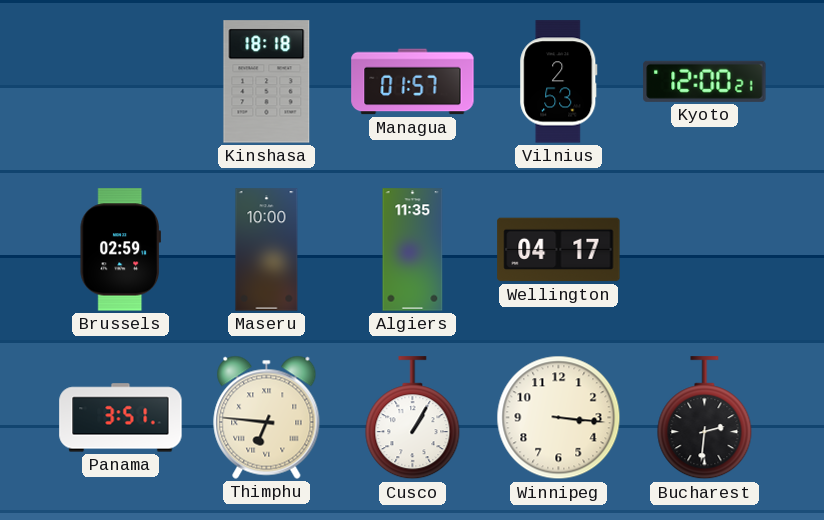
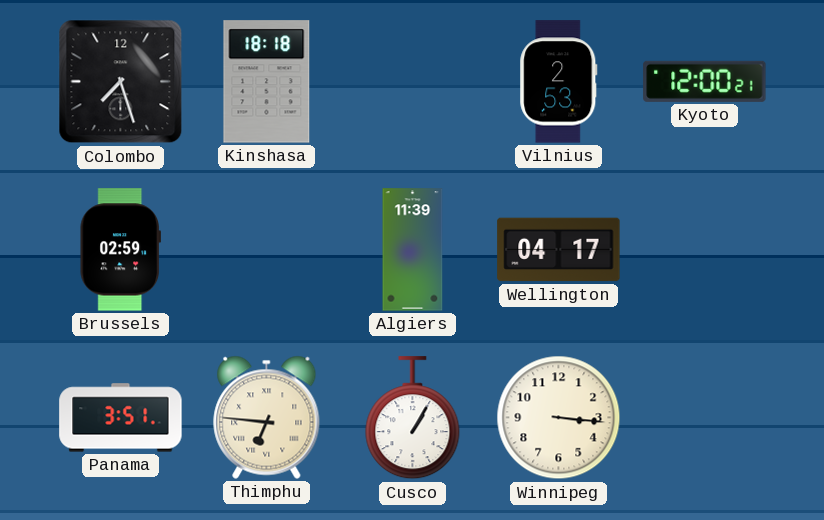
Colombo: none -> 7:27 (121, 82)
Managua: 01:57 -> none (413, 82)
Maseru: 10:00 -> none (267, 250)
Algiers: 11:35 -> 11:39 (413, 250)
Bucharest: 2:31 -> none (705, 418)
